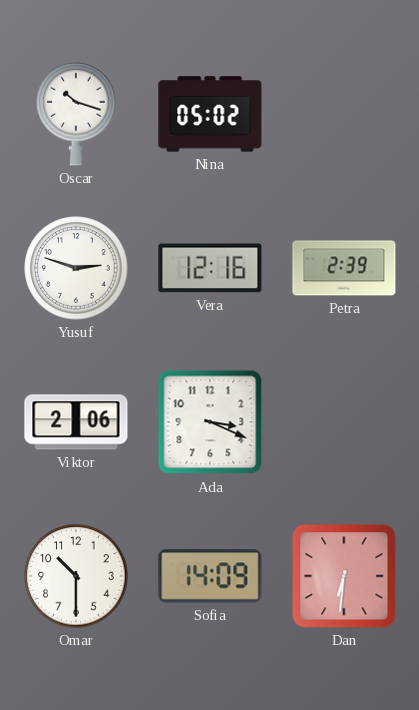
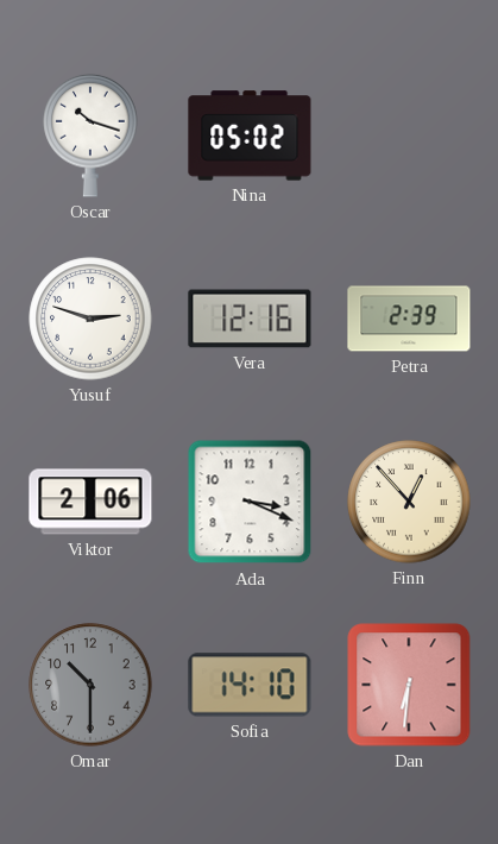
Finn: none -> 12:53 (409, 502)
Omar dial: white -> grey (90, 685)
Sofia: 14:09 -> 14:10 (250, 685)
